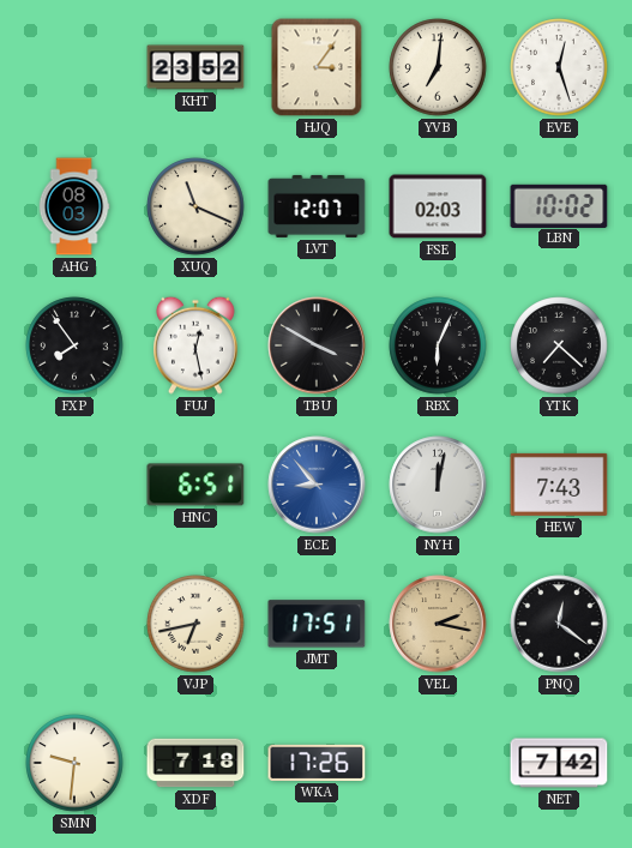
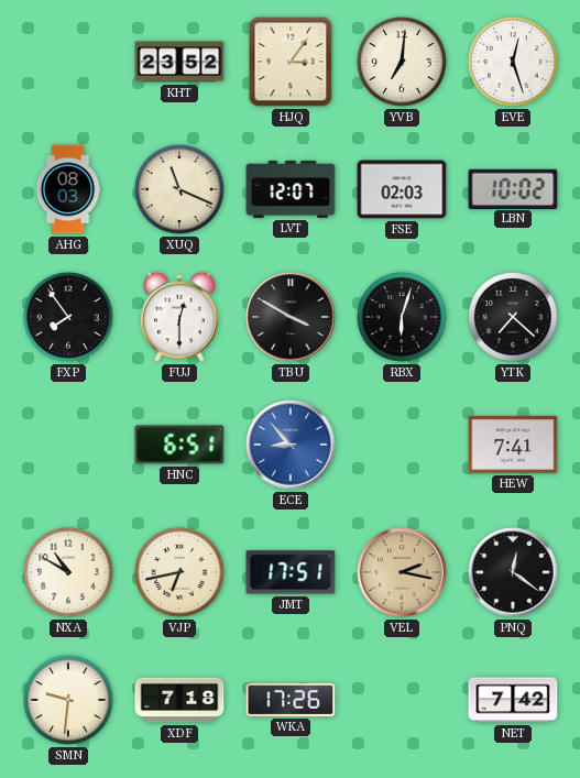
FUJ: 12:28 -> 12:30 (180, 317)
RBX: 6:04 -> 6:03 (402, 317)
NYH: 12:02 -> none (438, 485)
HEW: 7:43 -> 7:41 (513, 445)
NXA: none -> 10:50 (68, 572)
